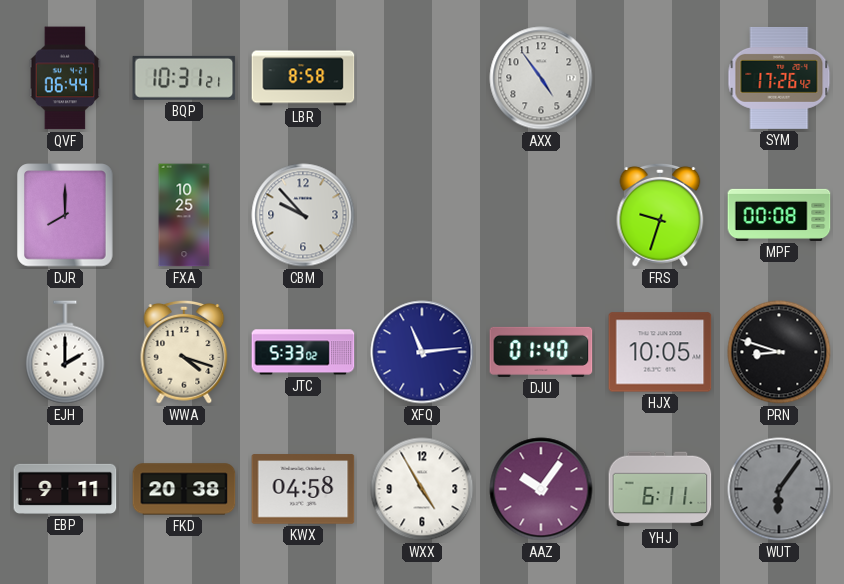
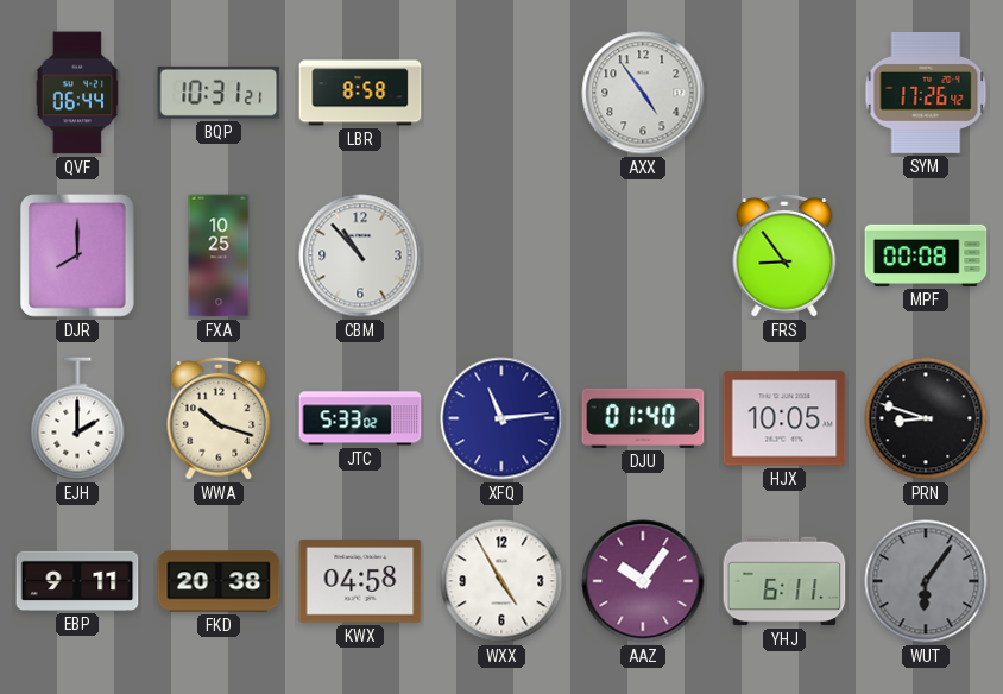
CBM: 9:53 -> 10:53 (360, 255)
FRS: 9:33 -> 8:54 (784, 255)
WWA: 4:18 -> 10:18 (219, 418)
